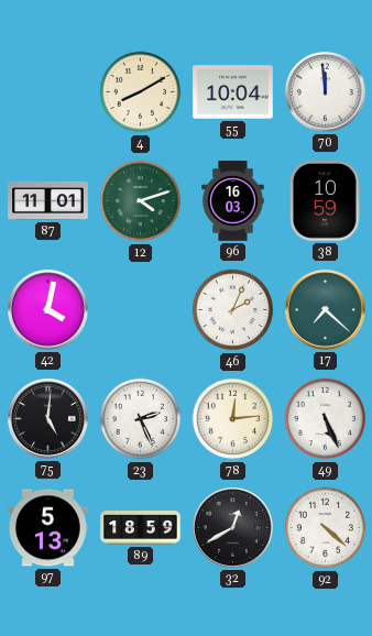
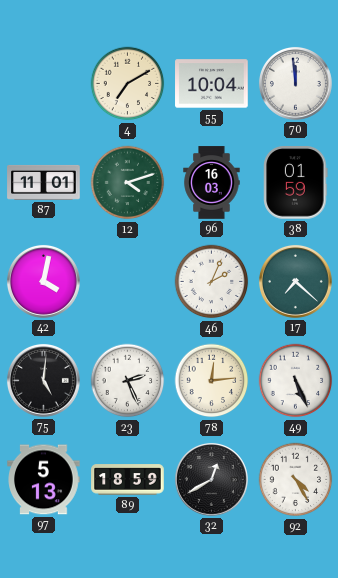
4: 8:10 -> 7:10 (128, 84)
38: 10:59 -> 01:59 (296, 183)
92: 4:22 -> 4:25 (296, 480)
